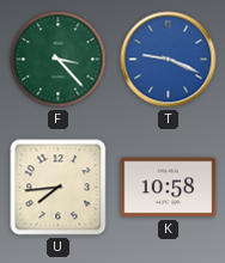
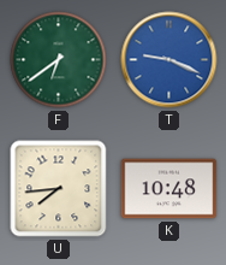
F: 3:23 -> 6:39 (59, 60)
K: 10:58 -> 10:48 (169, 189)
